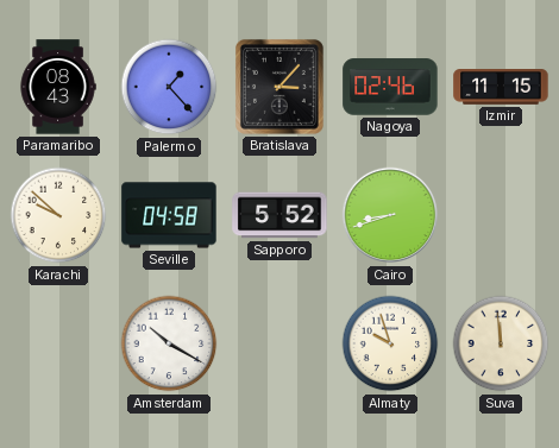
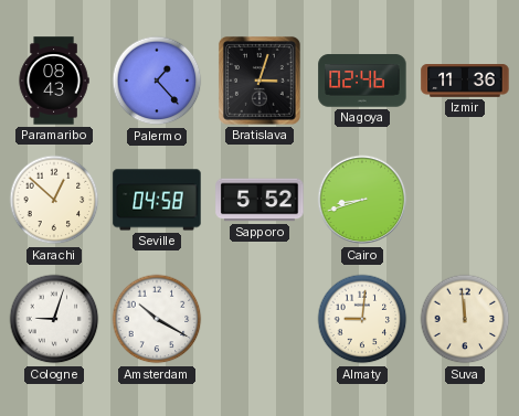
Bratislava: 3:07 -> 3:03 (259, 81)
Izmir: 11:15 -> 11:36 (465, 82)
Karachi: 9:52 -> 12:52 (54, 200)
Cologne: none -> 9:03 (54, 319)
Almaty: 9:57 -> 9:01 (362, 319)
